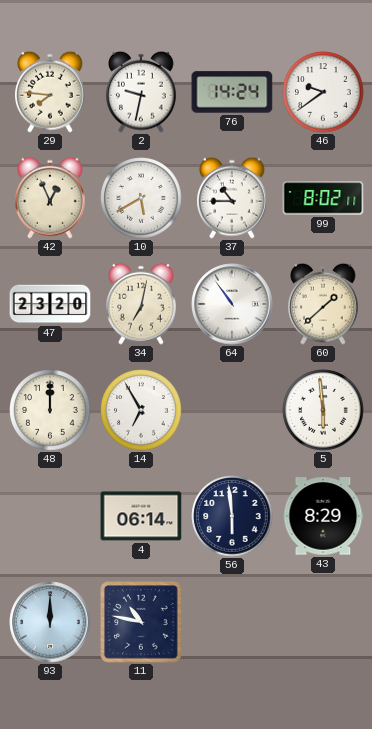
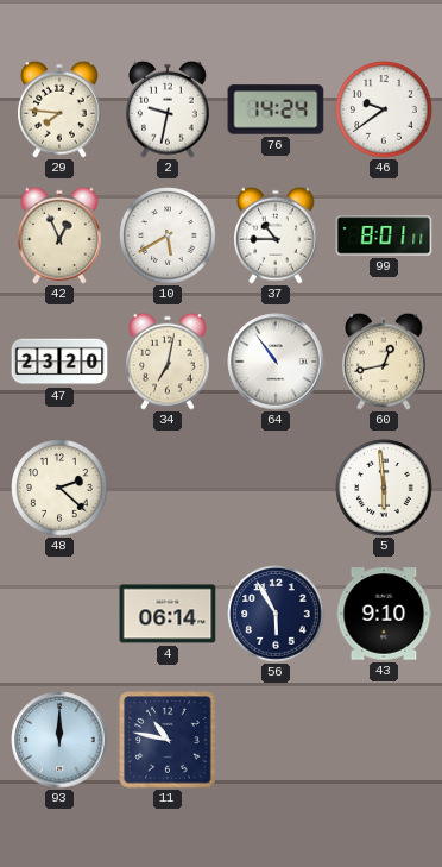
99: 8:02 -> 8:01 (384, 235)
60: 1:38 -> 12:43 (385, 362)
48: 12:00 -> 2:22 (59, 488)
14: 6:55 -> none (141, 410)
56: 5:59 -> 5:55 (276, 614)
43: 8:29 -> 9:10 (384, 614)
